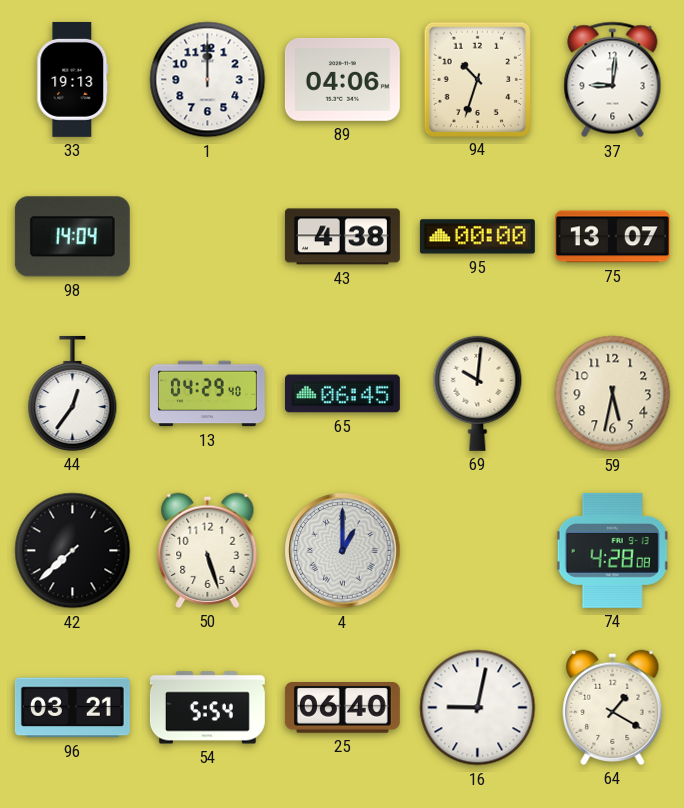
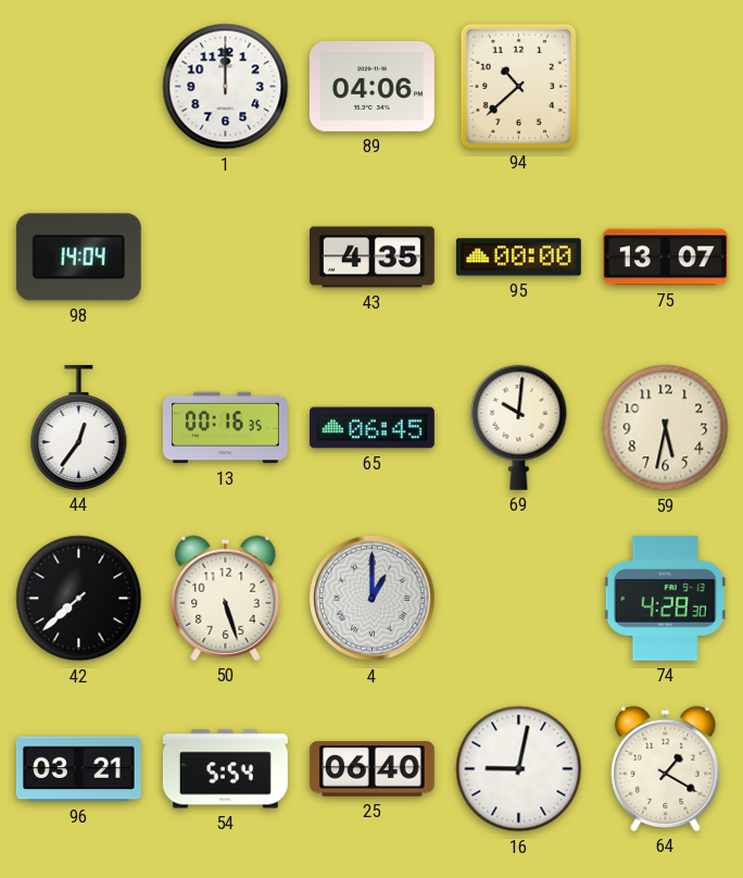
33: 19:13 -> none (73, 79)
94: 10:33 -> 10:38 (518, 86)
37: 9:01 -> none (613, 80)
43: 4:38 -> 4:35 (371, 258)
13: 04:29 -> 00:16 (225, 428)
74: 4:28:08 -> 4:28:30 (666, 598)
